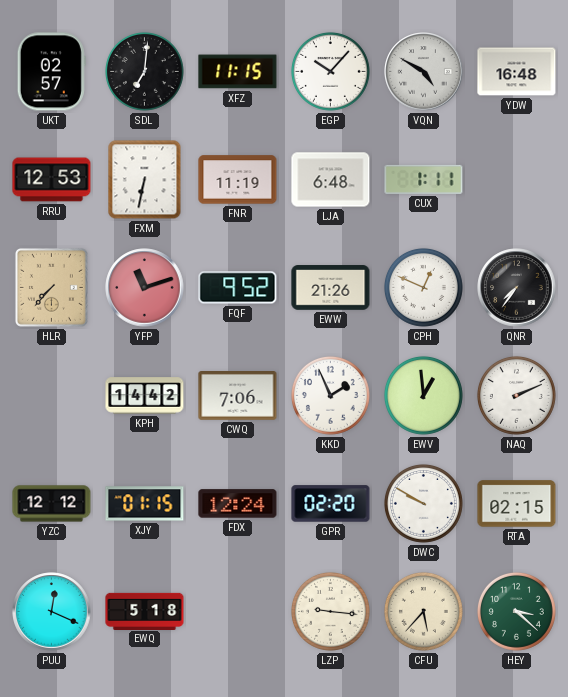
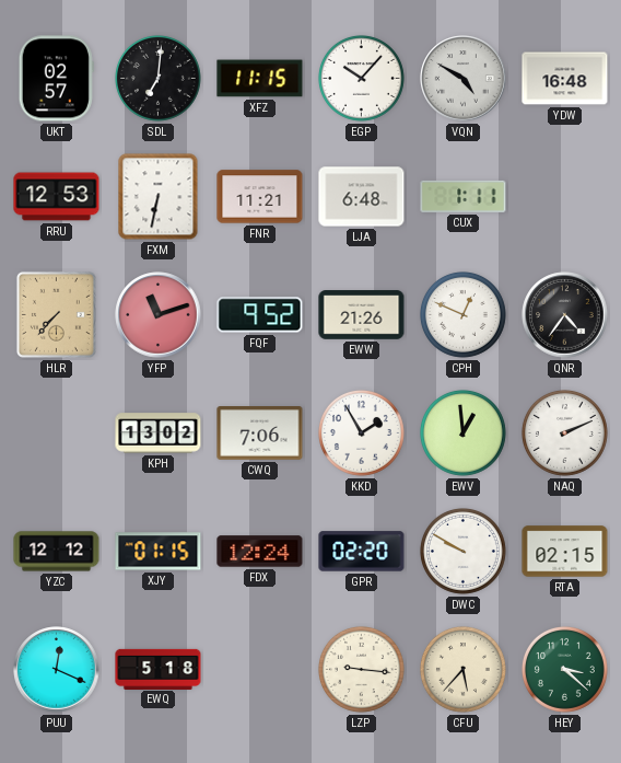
FNR: 11:19 -> 11:21 (260, 197)
QNR: 7:36 -> 4:36 (565, 315)
KPH: 14:42 -> 13:02 (159, 433)
KKD: 1:56 -> 1:55 (361, 432)
